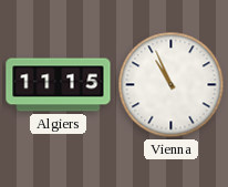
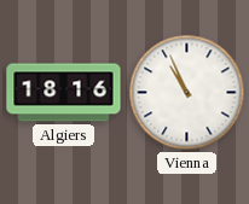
Algiers: 11:15 -> 18:16 (64, 93)
